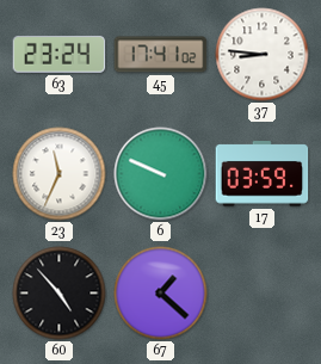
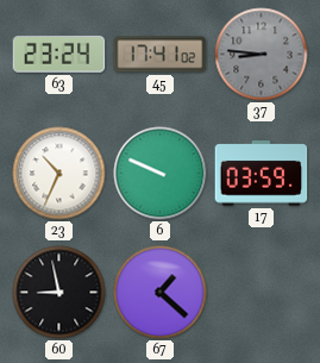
37 dial: white -> grey (262, 55)
23: 11:34 -> 10:34 (59, 174)
60: 4:53 -> 8:58 (59, 293)
